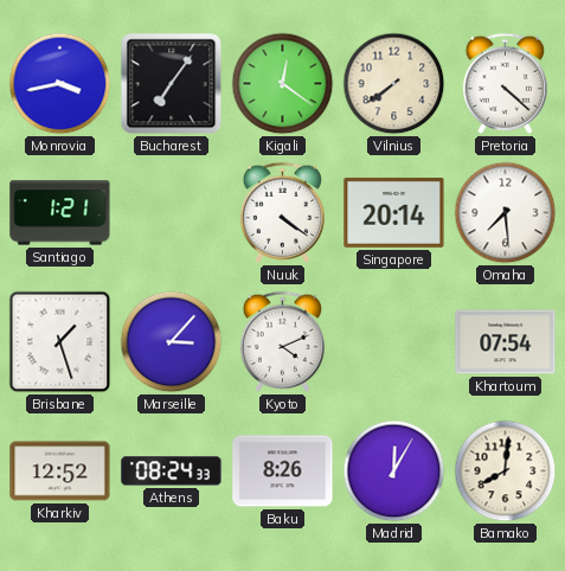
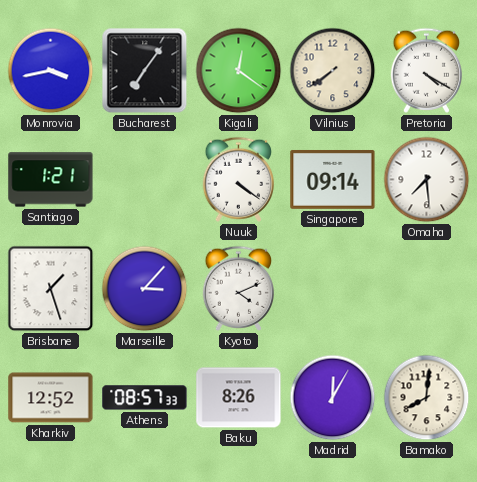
Pretoria: 4:22 -> 4:20 (426, 70)
Singapore: 20:14 -> 09:14 (333, 179)
Khartoum: 07:54 -> none (506, 342)
Athens: 08:24 -> 08:57 (145, 398)
